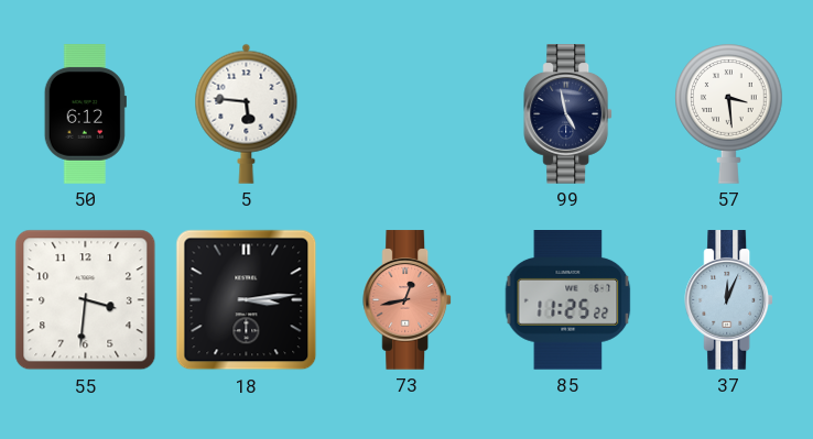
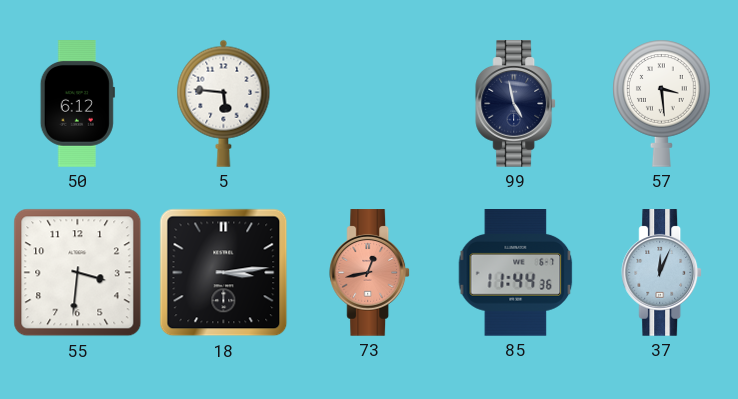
85: 11:25 -> 11:44 (516, 273)
